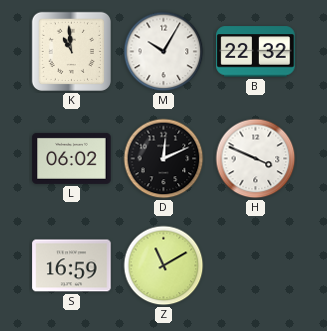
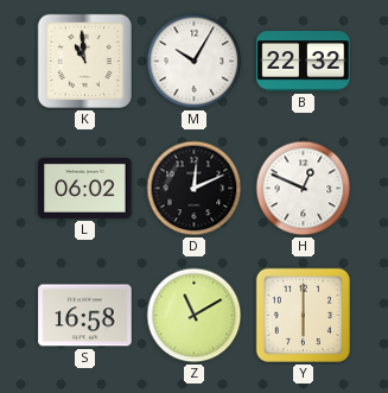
H: 3:49 -> 12:49 (304, 189)
S: 16:59 -> 16:58 (85, 316)
Y: none -> 6:00 (303, 315)
